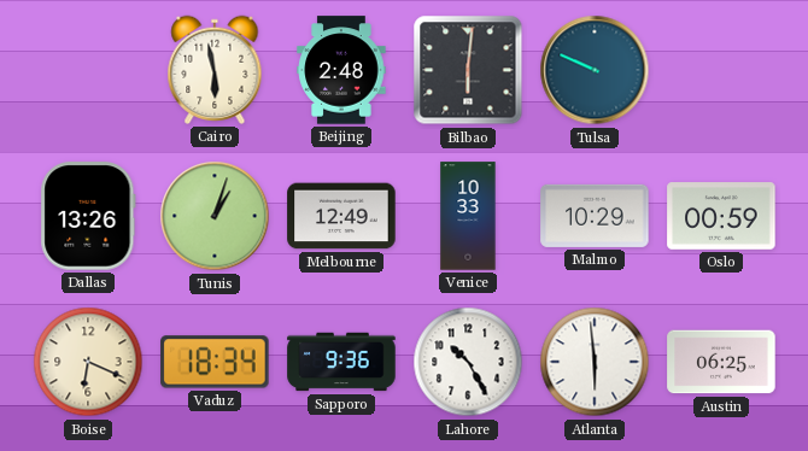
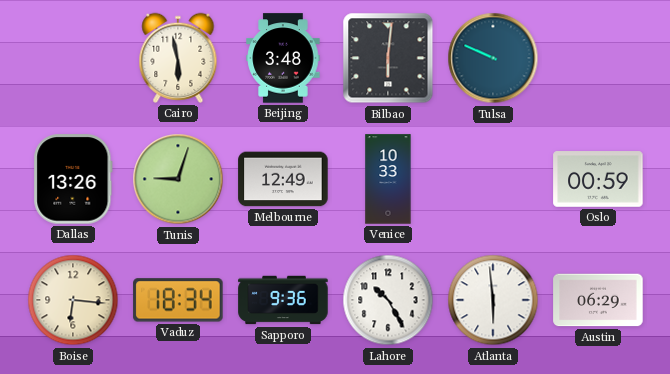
Beijing: 2:48 -> 3:48 (283, 58)
Tunis: 1:03 -> 9:03 (178, 179)
Malmo: 10:29 -> none (595, 216)
Boise: 6:19 -> 6:16 (73, 300)
Austin: 06:25 -> 06:29 (598, 300)
